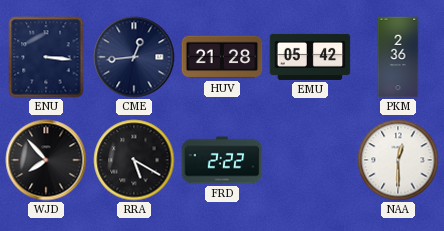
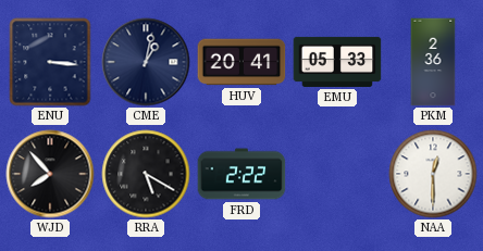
CME: 12:44 -> 1:02 (146, 62)
HUV: 21:28 -> 20:41 (242, 62)
EMU: 05:42 -> 05:33 (337, 62)
